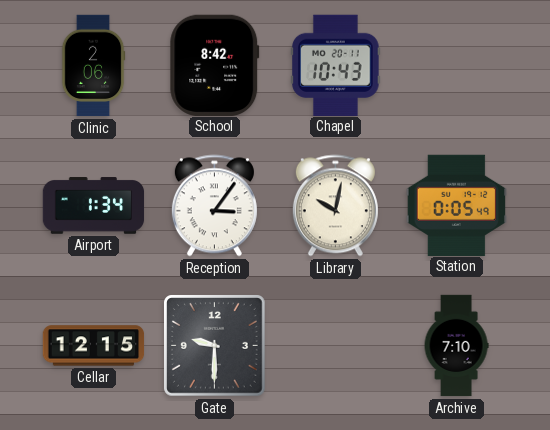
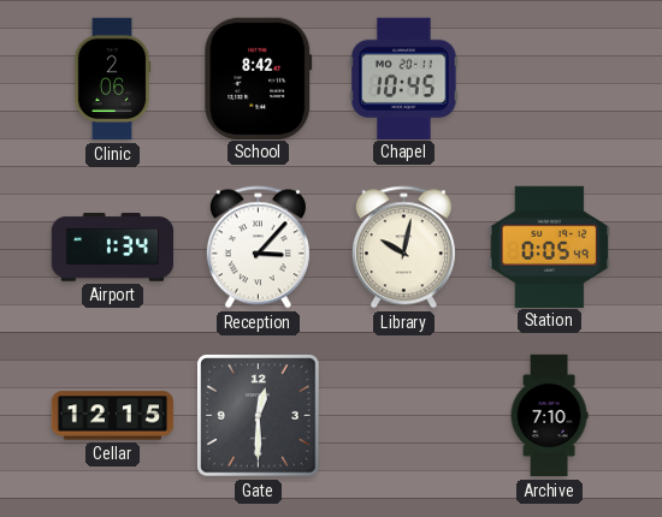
Chapel: 10:43 -> 10:45 (404, 78)
Reception: 3:06 -> 3:07 (258, 248)
Gate: 9:30 -> 12:30 (259, 416)
